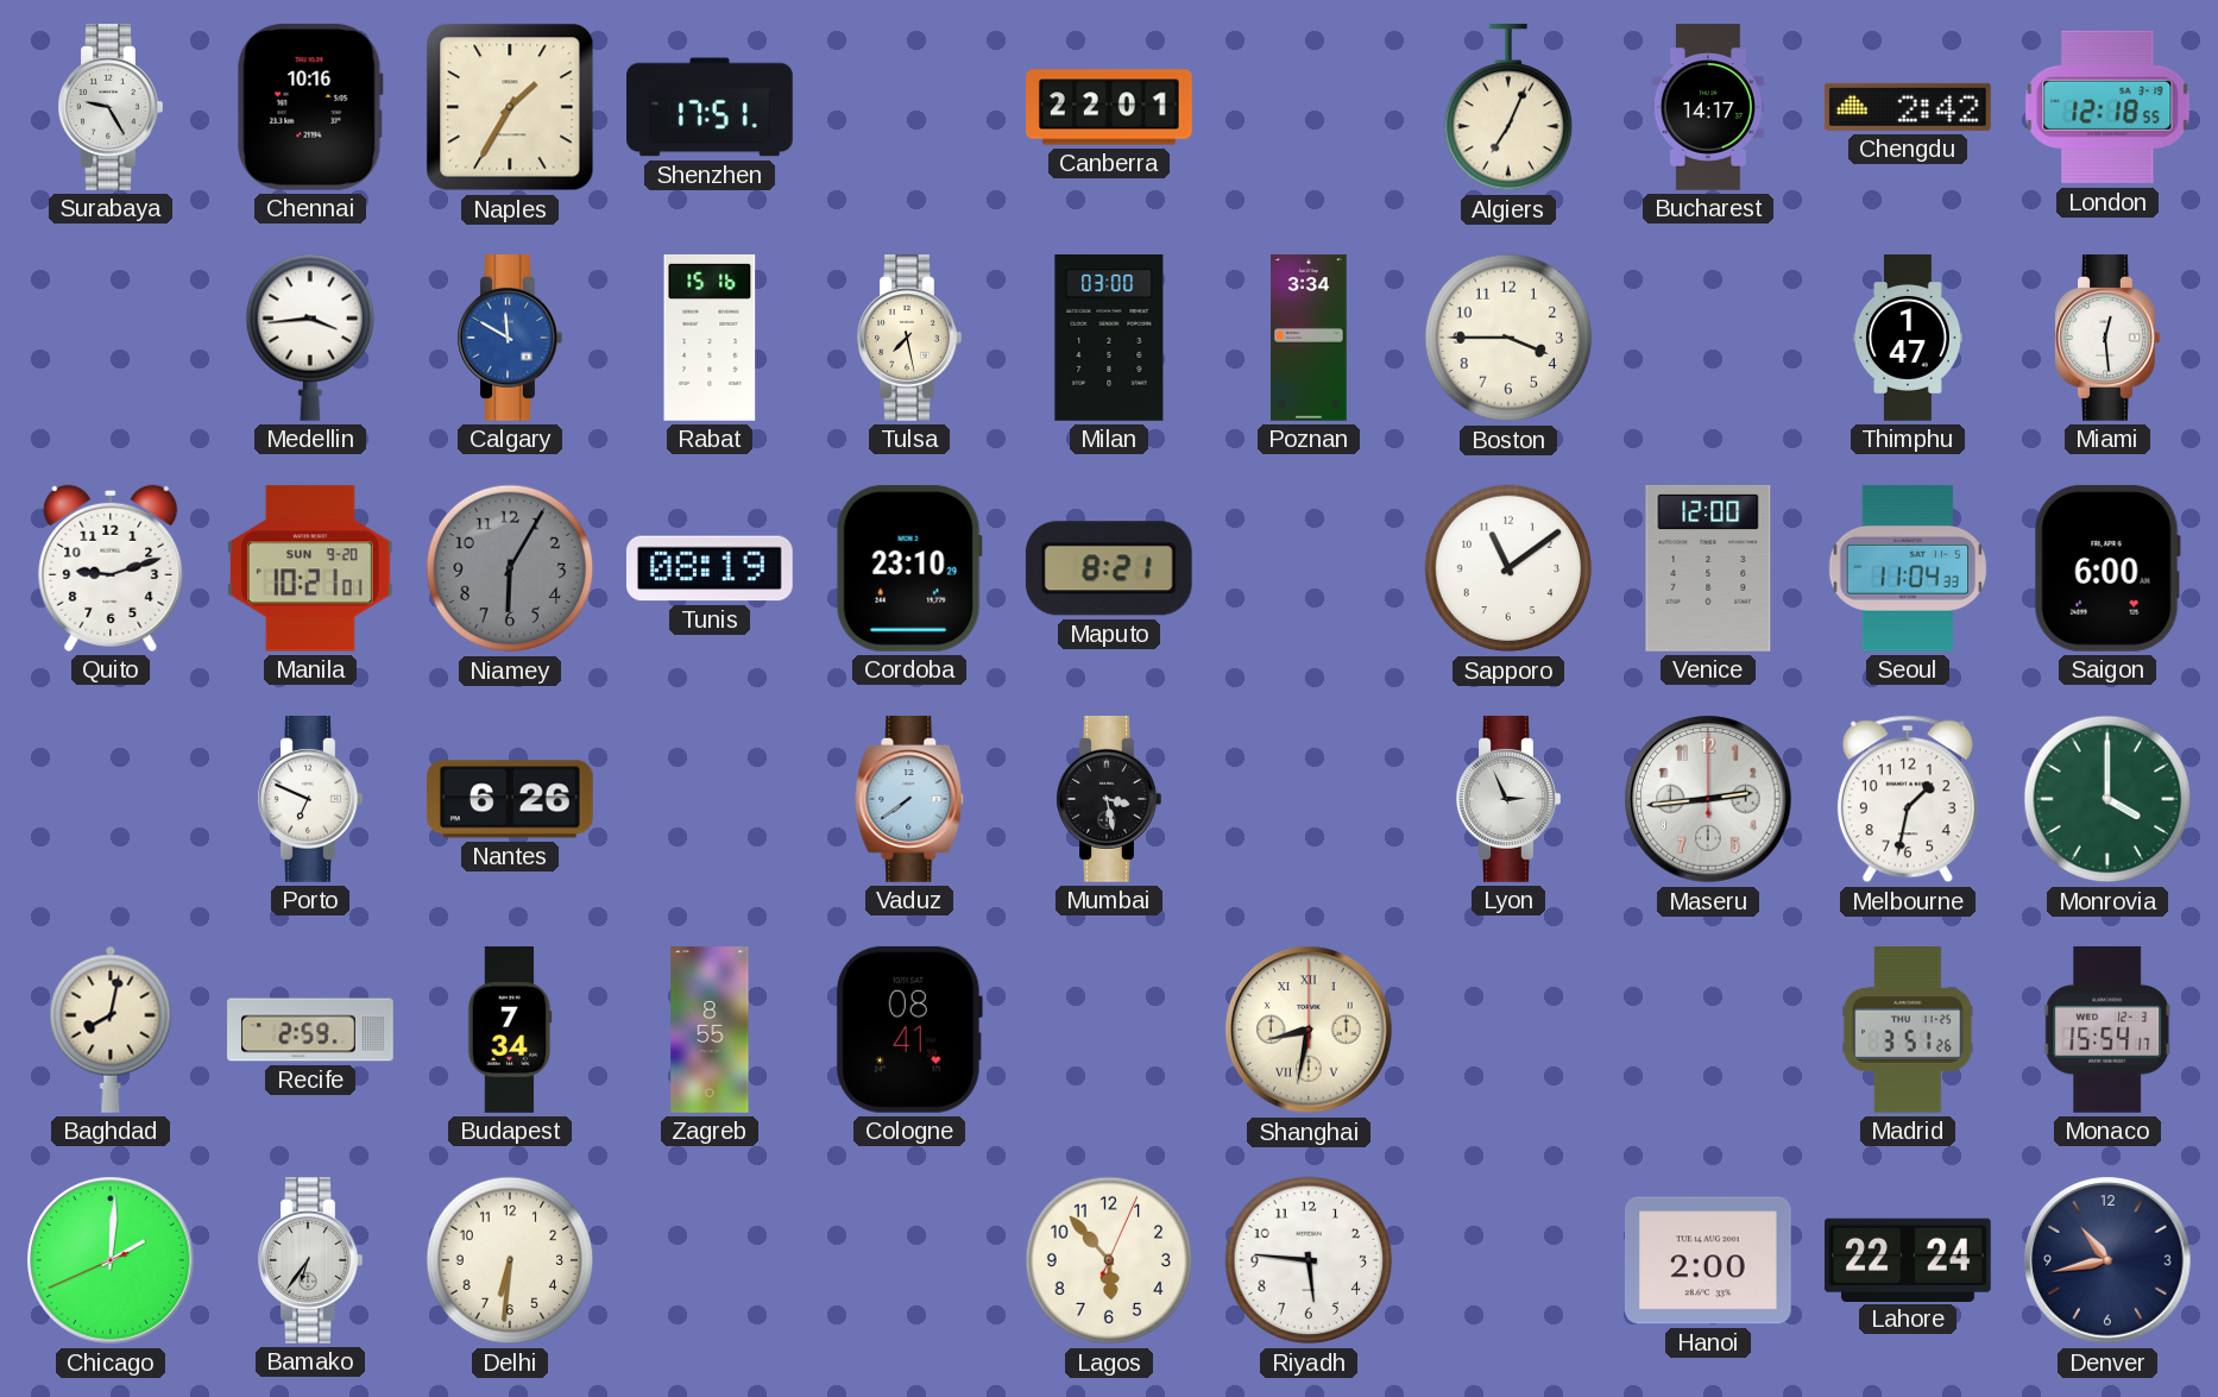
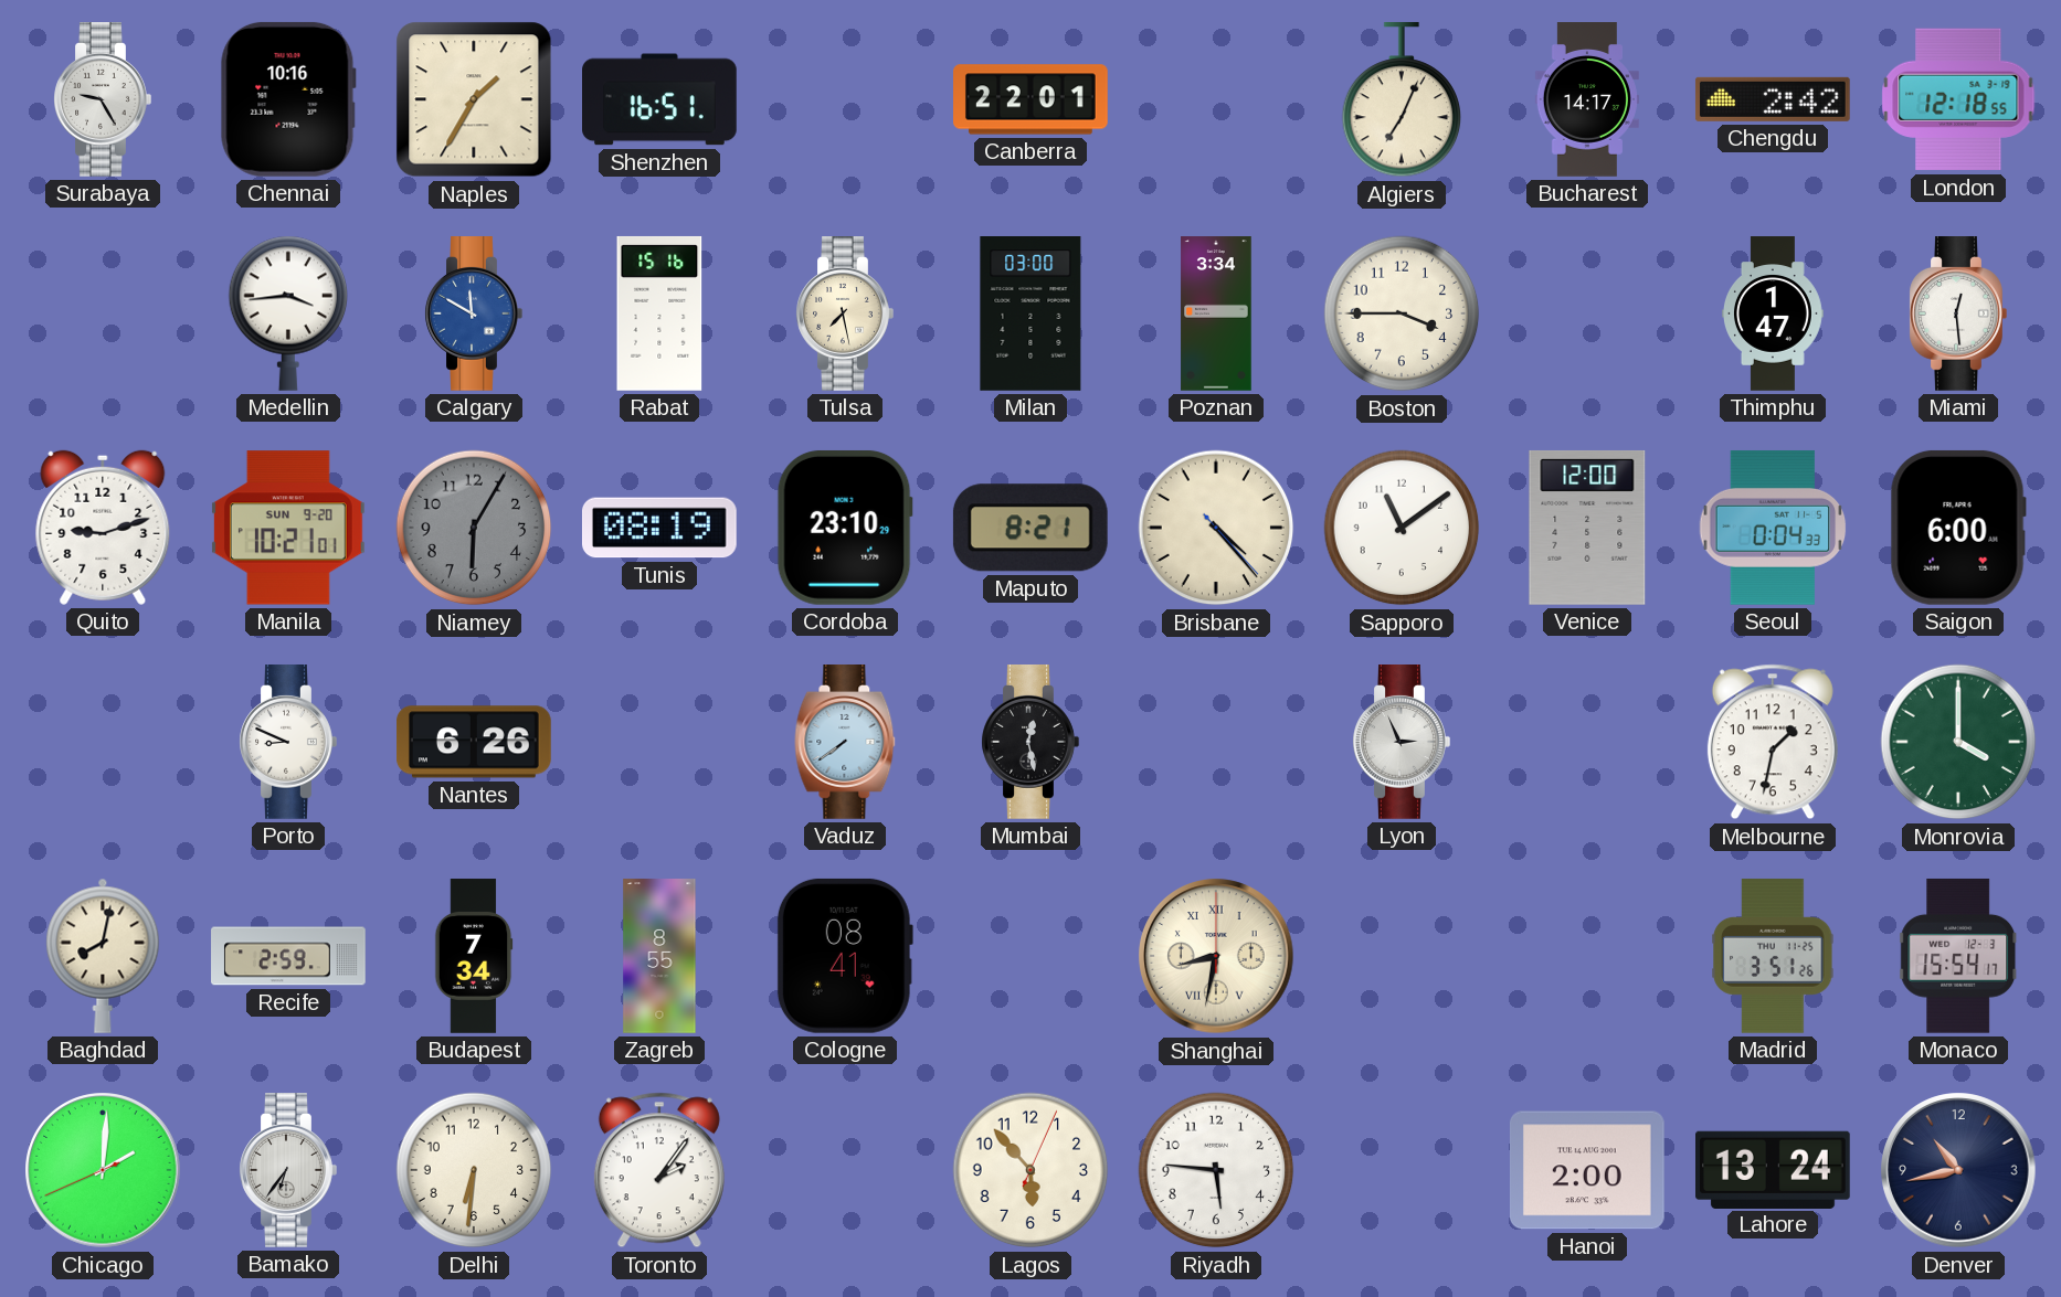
Shenzhen: 17:51 -> 16:51 (660, 99)
Brisbane: none -> 4:23 (1216, 528)
Seoul: 11:04 -> 0:04 (1773, 528)
Porto: 6:49 -> 8:49 (288, 743)
Mumbai: 3:28 -> 12:28 (1030, 743)
Maseru: 2:44 -> none (1708, 799)
Toronto: none -> 2:06 (659, 1170)
Lahore: 22:24 -> 13:24 (1774, 1169)
